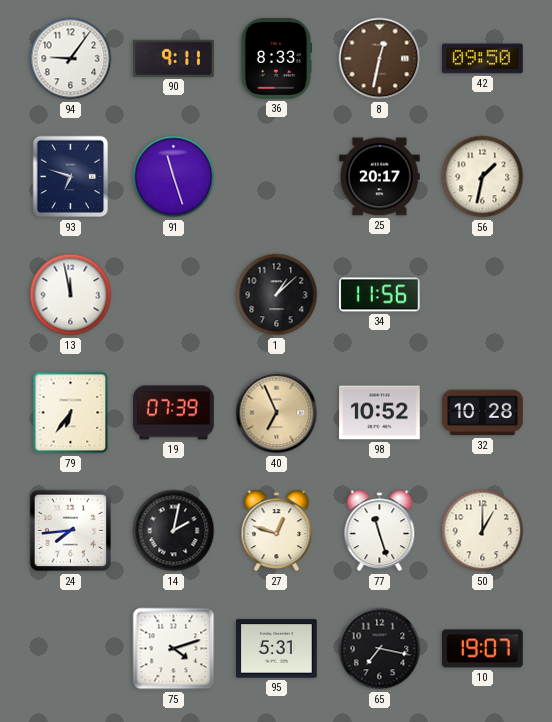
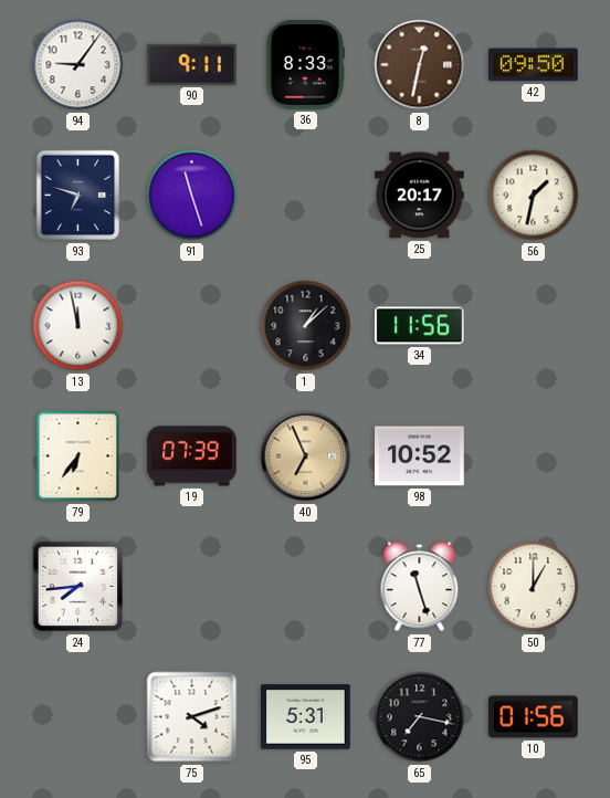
32: 10:28 -> none (483, 413)
14: 2:02 -> none (174, 531)
27: 12:48 -> none (277, 531)
10: 19:07 -> 01:56 (534, 717)
